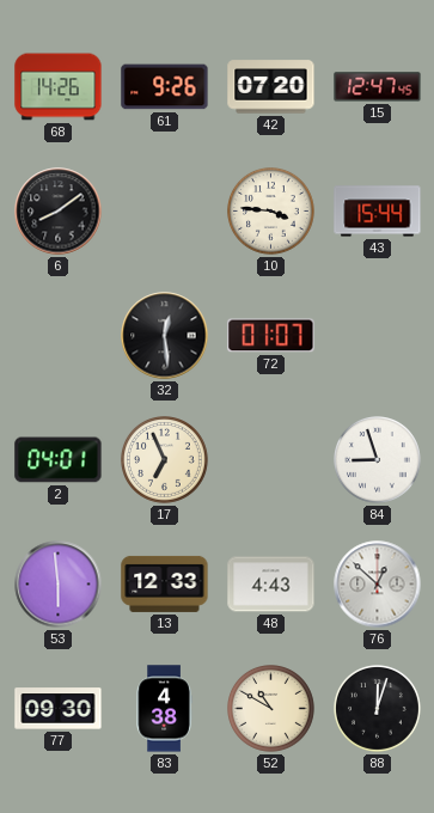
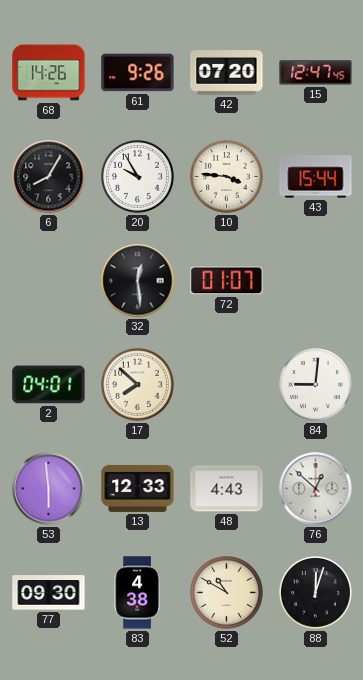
6: 8:09 -> 8:05 (49, 177)
20: none -> 9:55 (138, 177)
17: 6:56 -> 7:52 (138, 385)
84: 8:57 -> 9:01 (316, 385)
